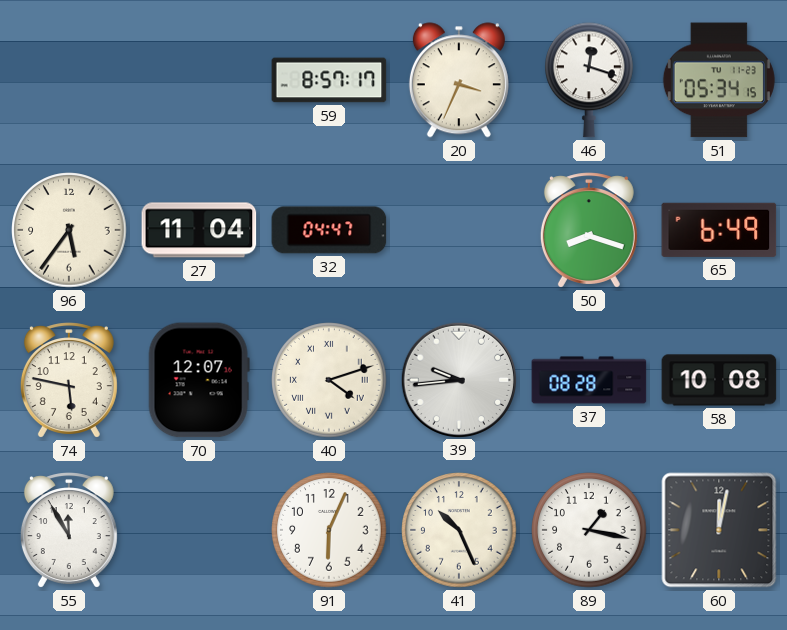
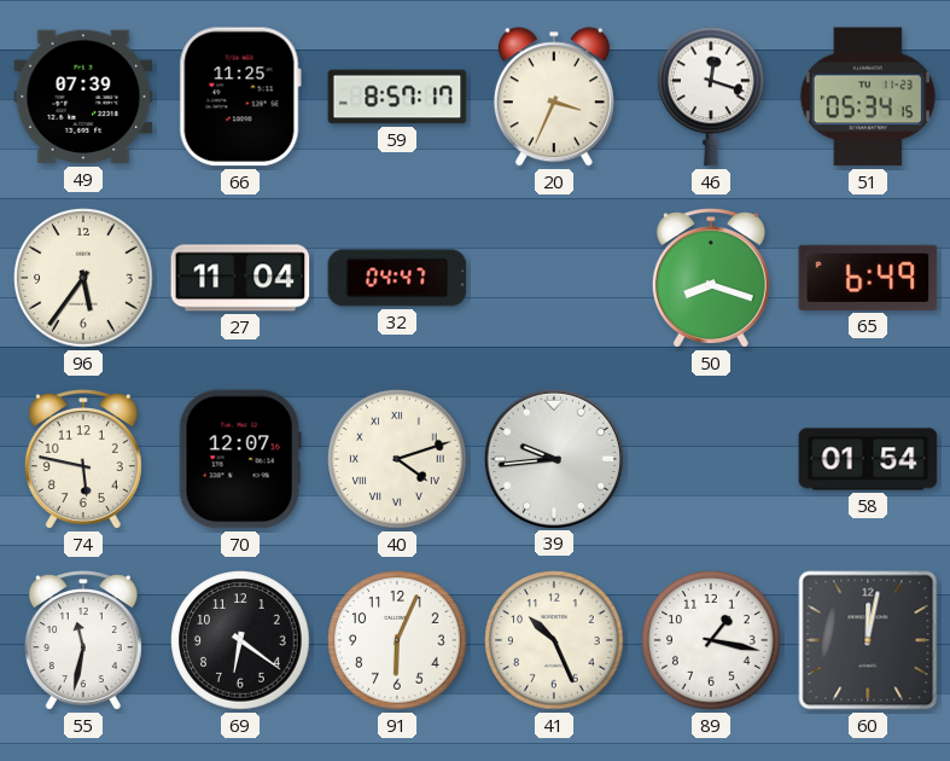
49: none -> 07:39 (83, 97)
66: none -> 11:25 (240, 97)
37: 08:28 -> none (589, 380)
58: 10:08 -> 01:54 (868, 459)
55: 11:55 -> 11:32 (83, 640)
69: none -> 6:21 (240, 640)
